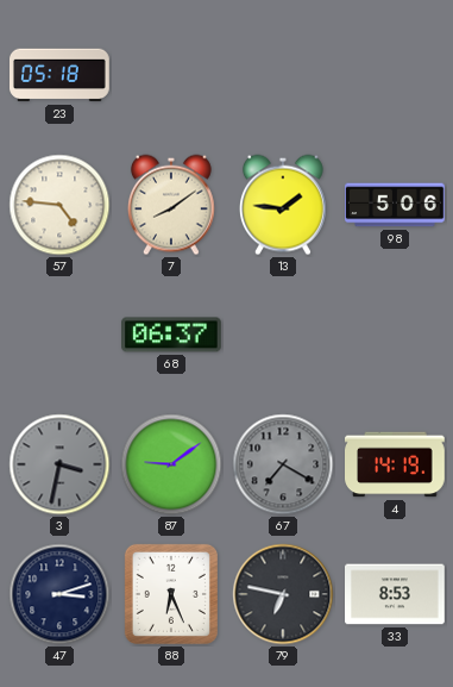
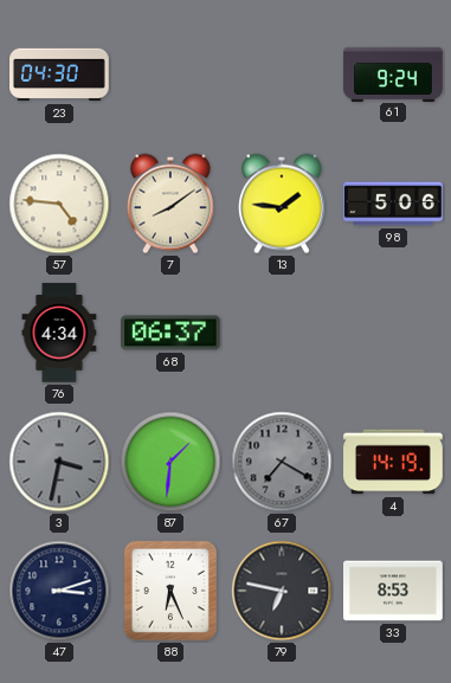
23: 05:18 -> 04:30 (60, 75)
61: none -> 9:24 (393, 73)
76: none -> 4:34 (59, 333)
87: 9:09 -> 1:31 (170, 462)
